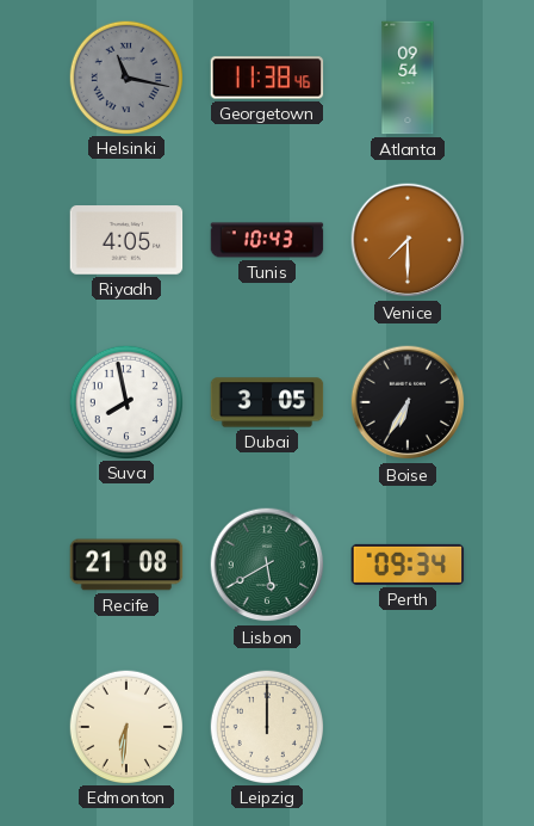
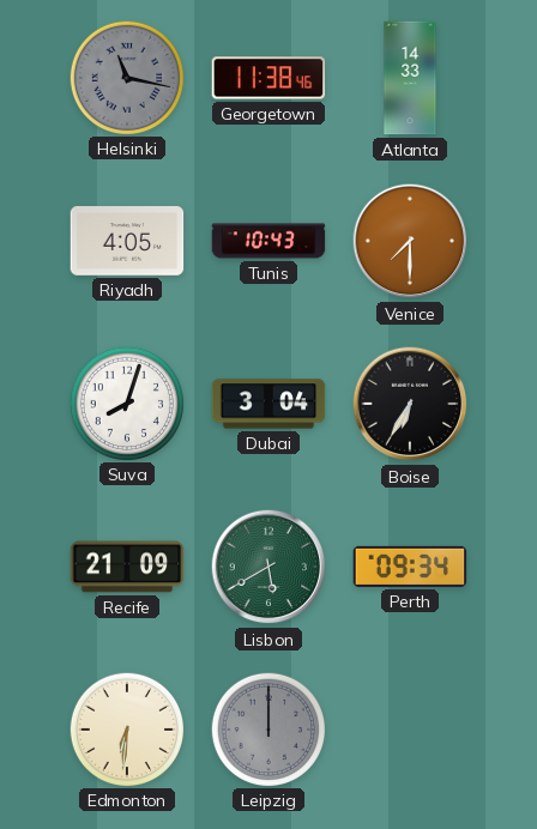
Atlanta: 09:54 -> 14:33 (410, 78)
Suva: 7:58 -> 8:03 (126, 403)
Dubai: 3:05 -> 3:04 (268, 404)
Recife: 21:08 -> 21:09 (127, 567)
Leipzig dial: cream -> grey (267, 728)
